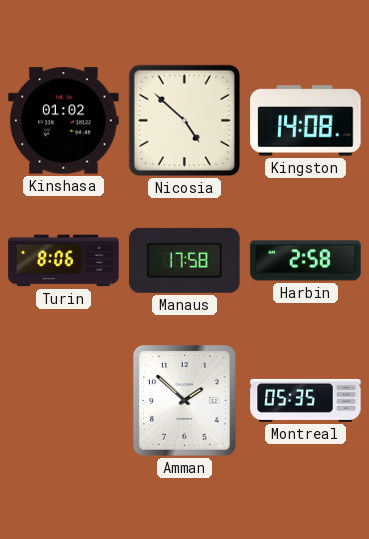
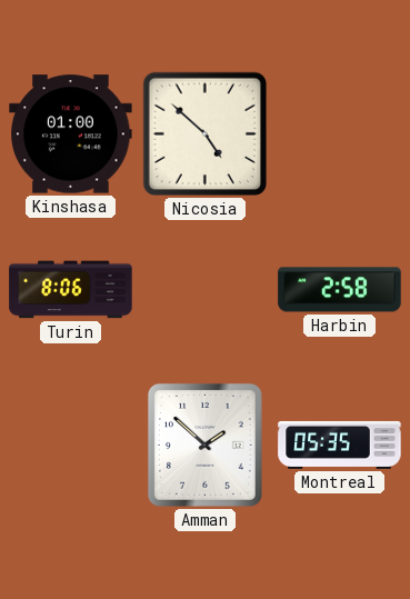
Kinshasa: 01:02 -> 01:00 (71, 134)
Kingston: 14:08 -> none (306, 121)
Manaus: 17:58 -> none (185, 260)
